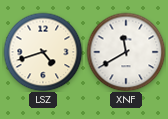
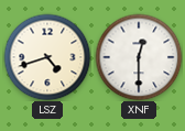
XNF: 11:40 -> 12:30 (139, 57)
